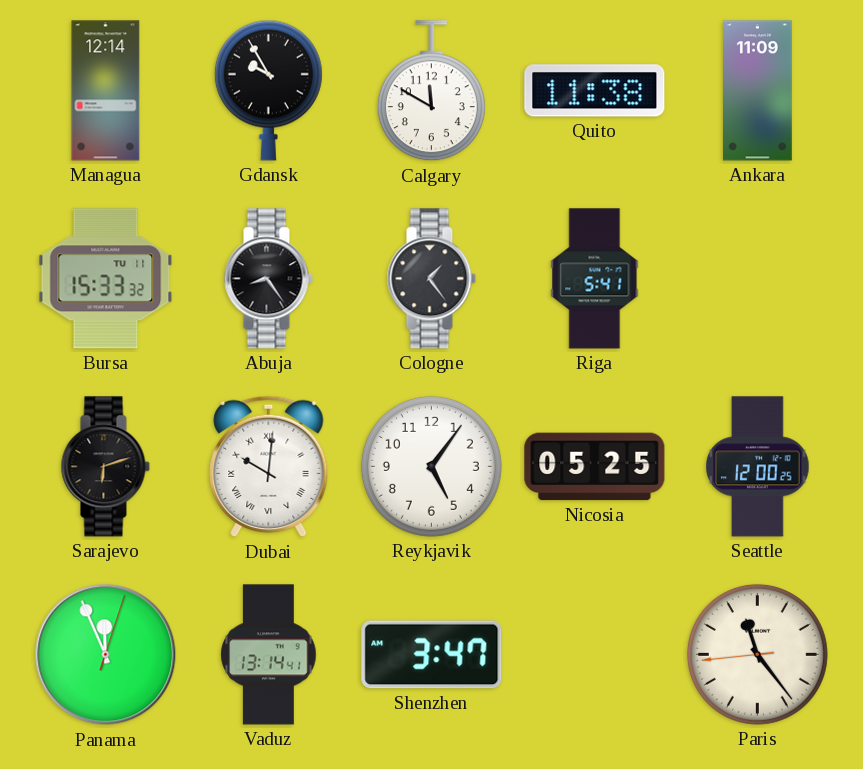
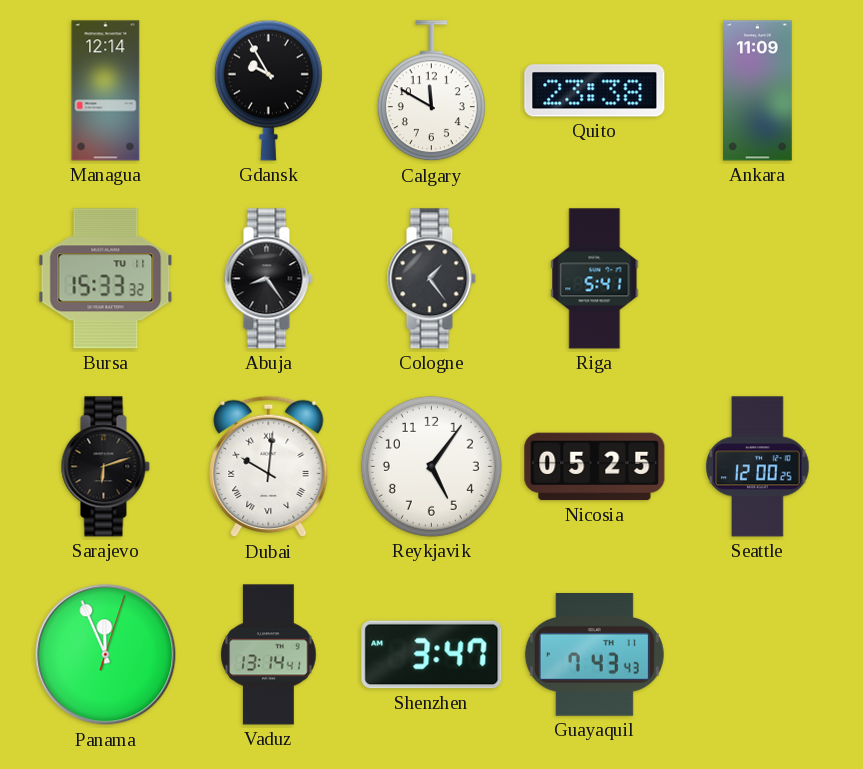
Quito: 11:38 -> 23:38 (595, 91)
Guayaquil: none -> 7:43 (594, 655)
Paris: 11:23 -> none (757, 654)
